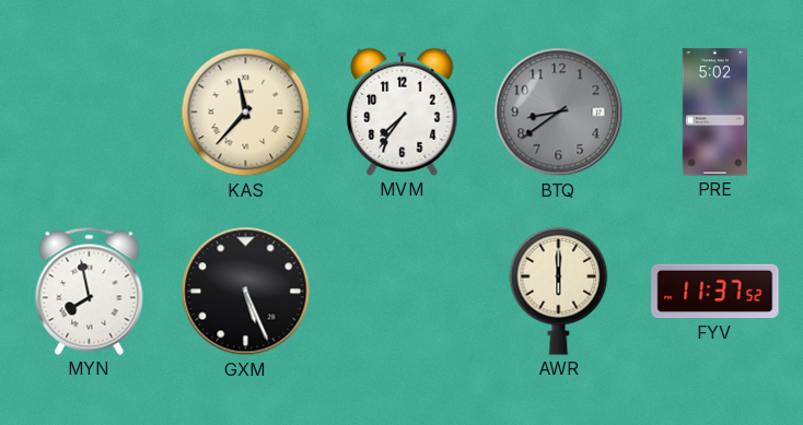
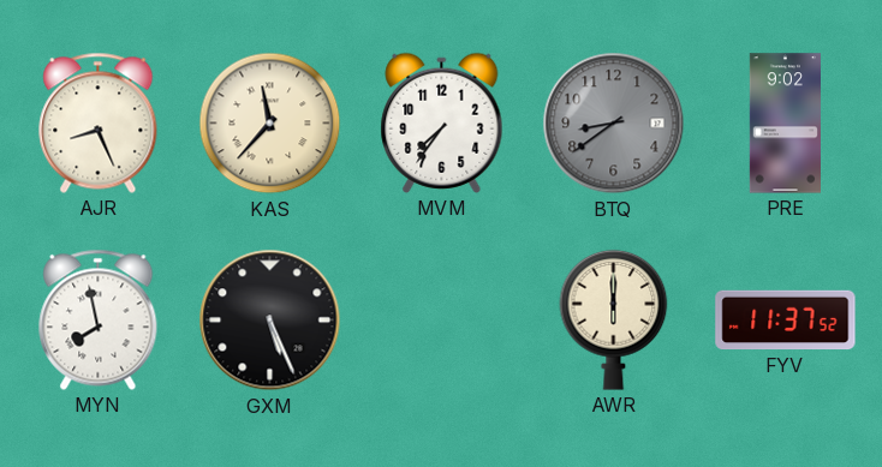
AJR: none -> 8:26 (99, 122)
PRE: 5:02 -> 9:02 (785, 124)
